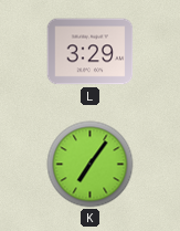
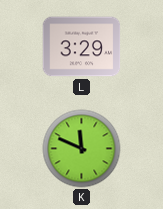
K: 7:06 -> 11:49 (82, 149)
